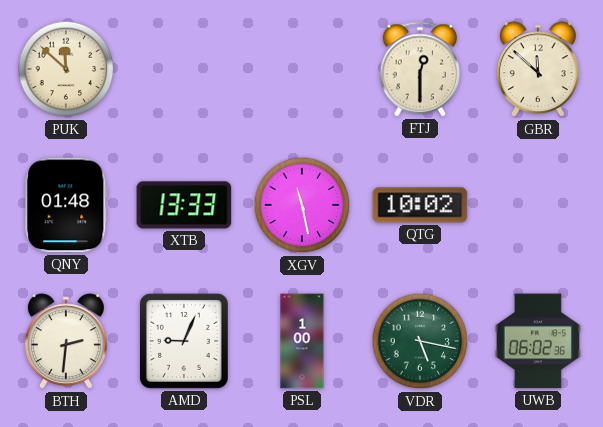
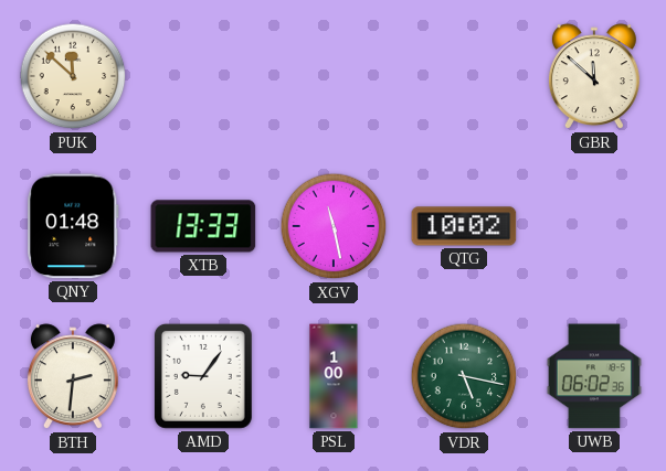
FTJ: 12:30 -> none (420, 69)
AMD: 9:04 -> 9:06 (203, 376)
